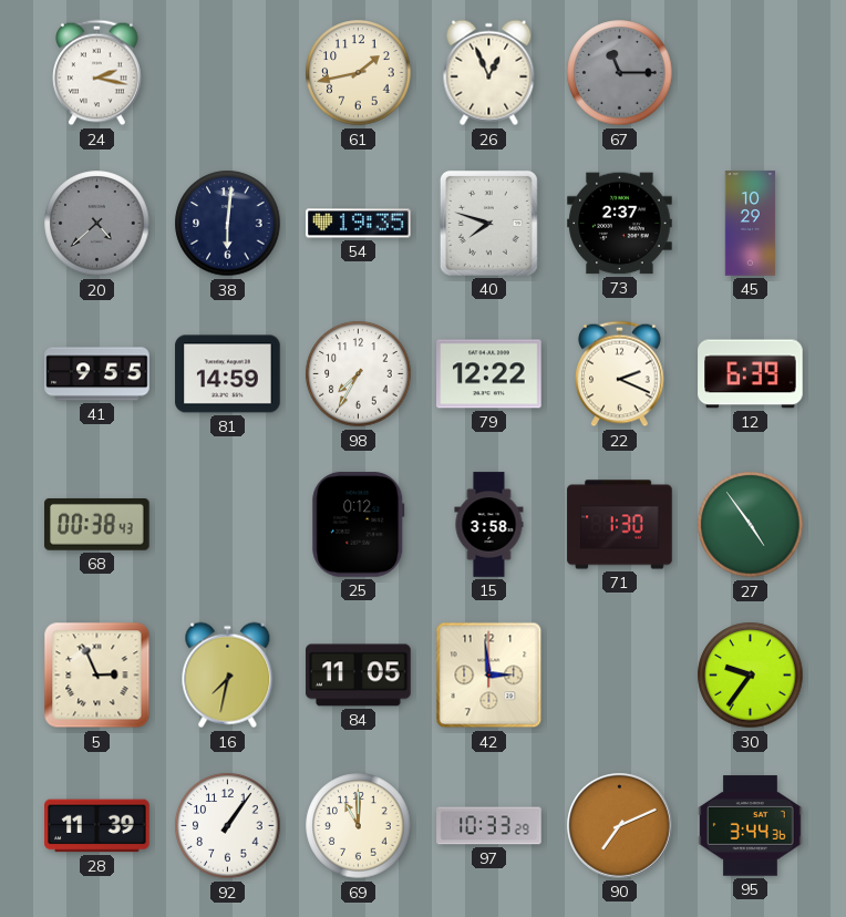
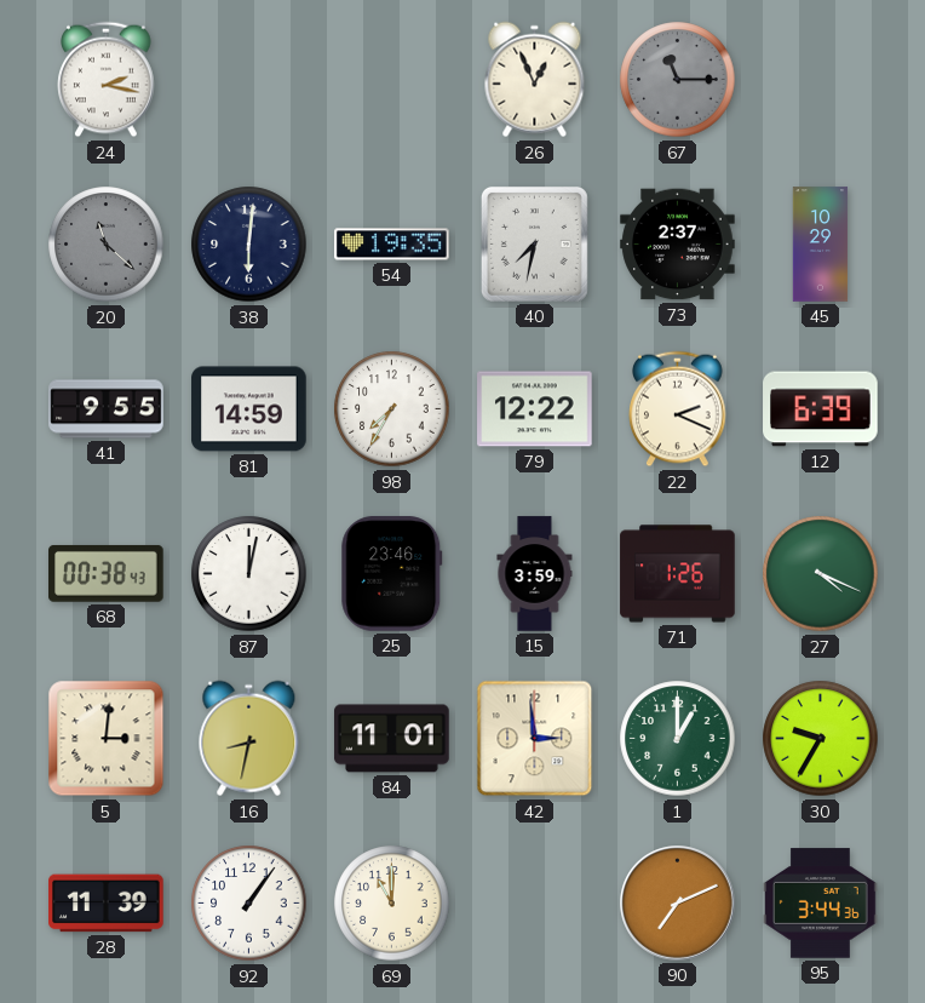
61: 1:43 -> none (359, 73)
20: 4:38 -> 11:22 (107, 245)
40: 7:48 -> 7:32 (534, 243)
87: none -> 12:02 (249, 574)
25: 0:12 -> 23:46 (392, 574)
15: 3:58 -> 3:59 (535, 574)
71: 1:30 -> 1:26 (678, 574)
27: 4:54 -> 4:19 (821, 574)
5: 2:56 -> 3:01 (107, 739)
16: 7:32 -> 8:32 (249, 739)
84: 11:05 -> 11:01 (392, 739)
1: none -> 1:00 (678, 739)
30: 9:36 -> 9:35 (821, 739)
97: 10:33 -> none (489, 826)
